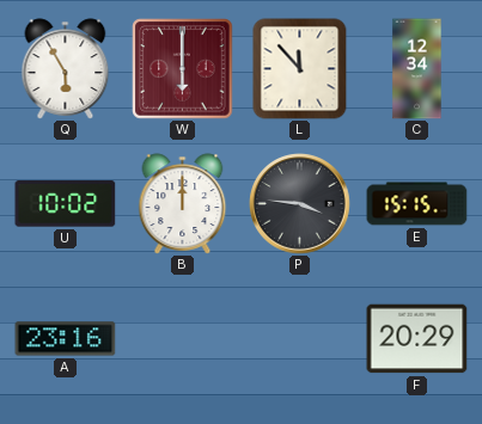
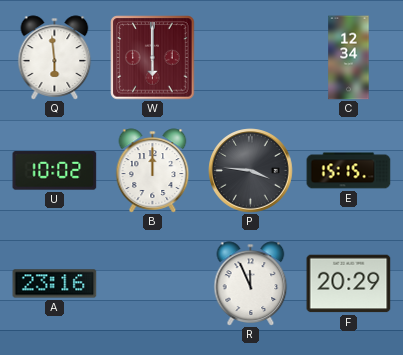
Q: 5:55 -> 5:59 (55, 58)
L: 11:53 -> none (300, 69)
R: none -> 11:56 (251, 284)
